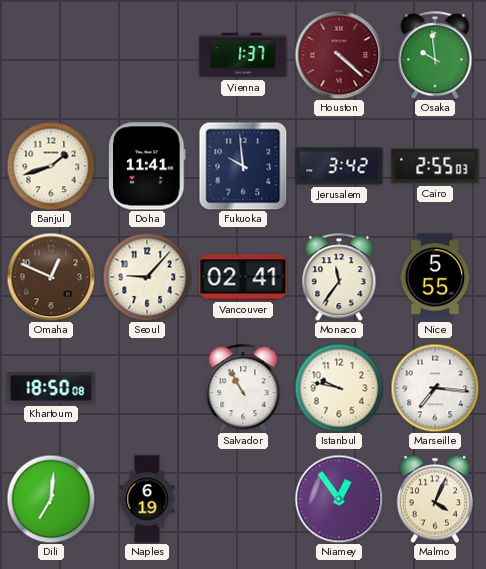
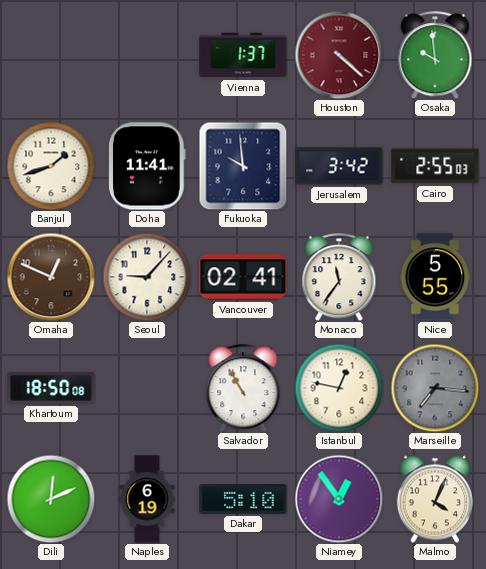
Istanbul: 9:47 -> 12:47 (339, 388)
Marseille dial: white -> grey (435, 388)
Dili: 7:01 -> 12:11 (51, 499)
Dakar: none -> 5:10 (243, 500)
